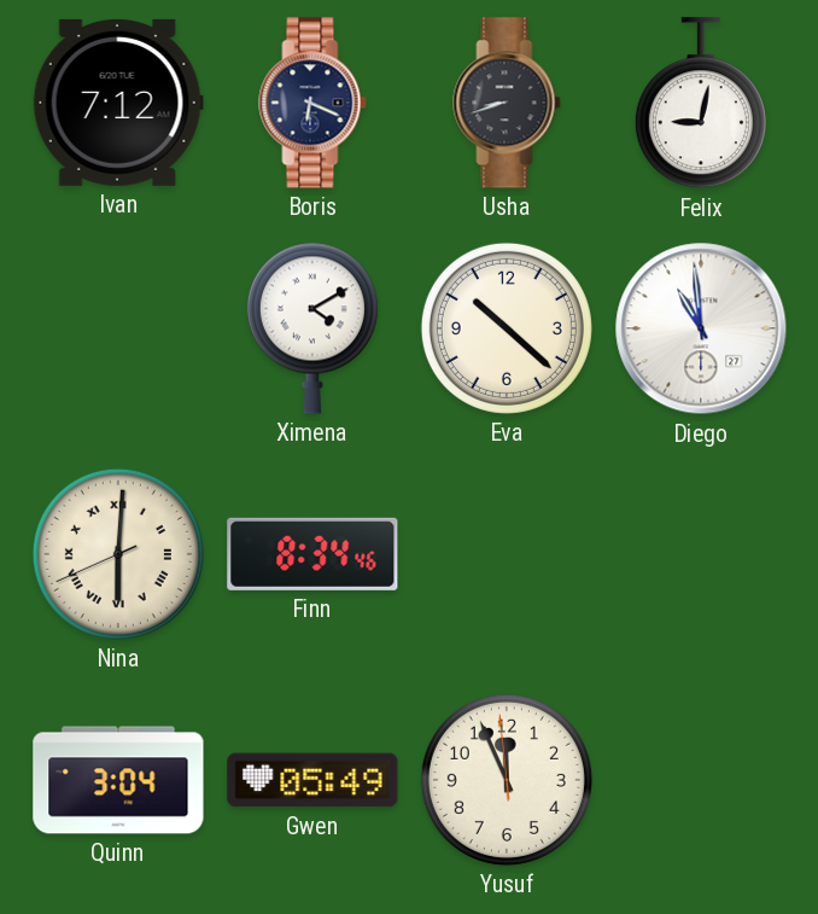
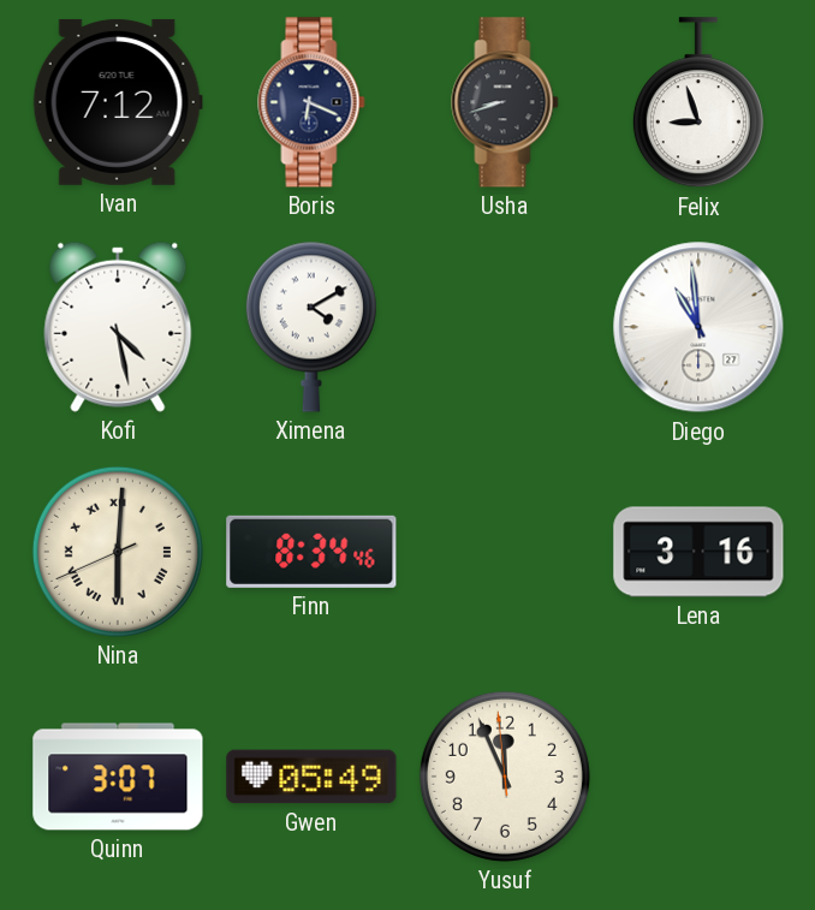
Felix: 9:02 -> 8:57 (698, 103)
Kofi: none -> 4:28 (118, 327)
Eva: 10:22 -> none (507, 328)
Lena: none -> 3:16 (698, 552)
Quinn: 3:04 -> 3:07 (118, 777)
